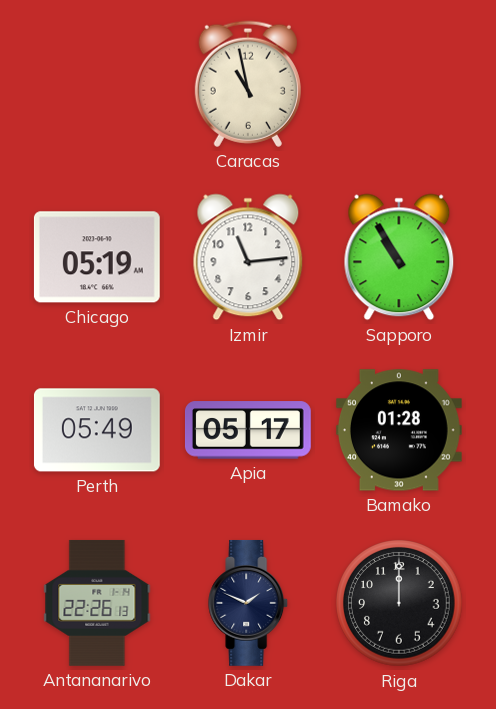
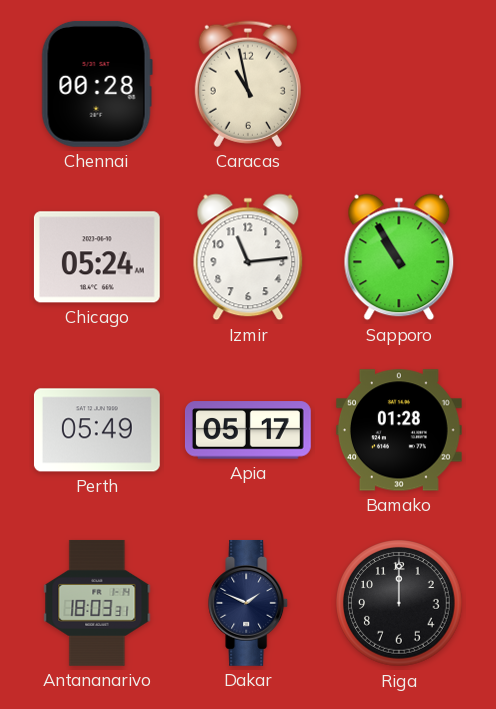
Chennai: none -> 00:28 (97, 84)
Chicago: 05:19 -> 05:24 (97, 257)
Antananarivo: 22:26 -> 18:03 (97, 603)
